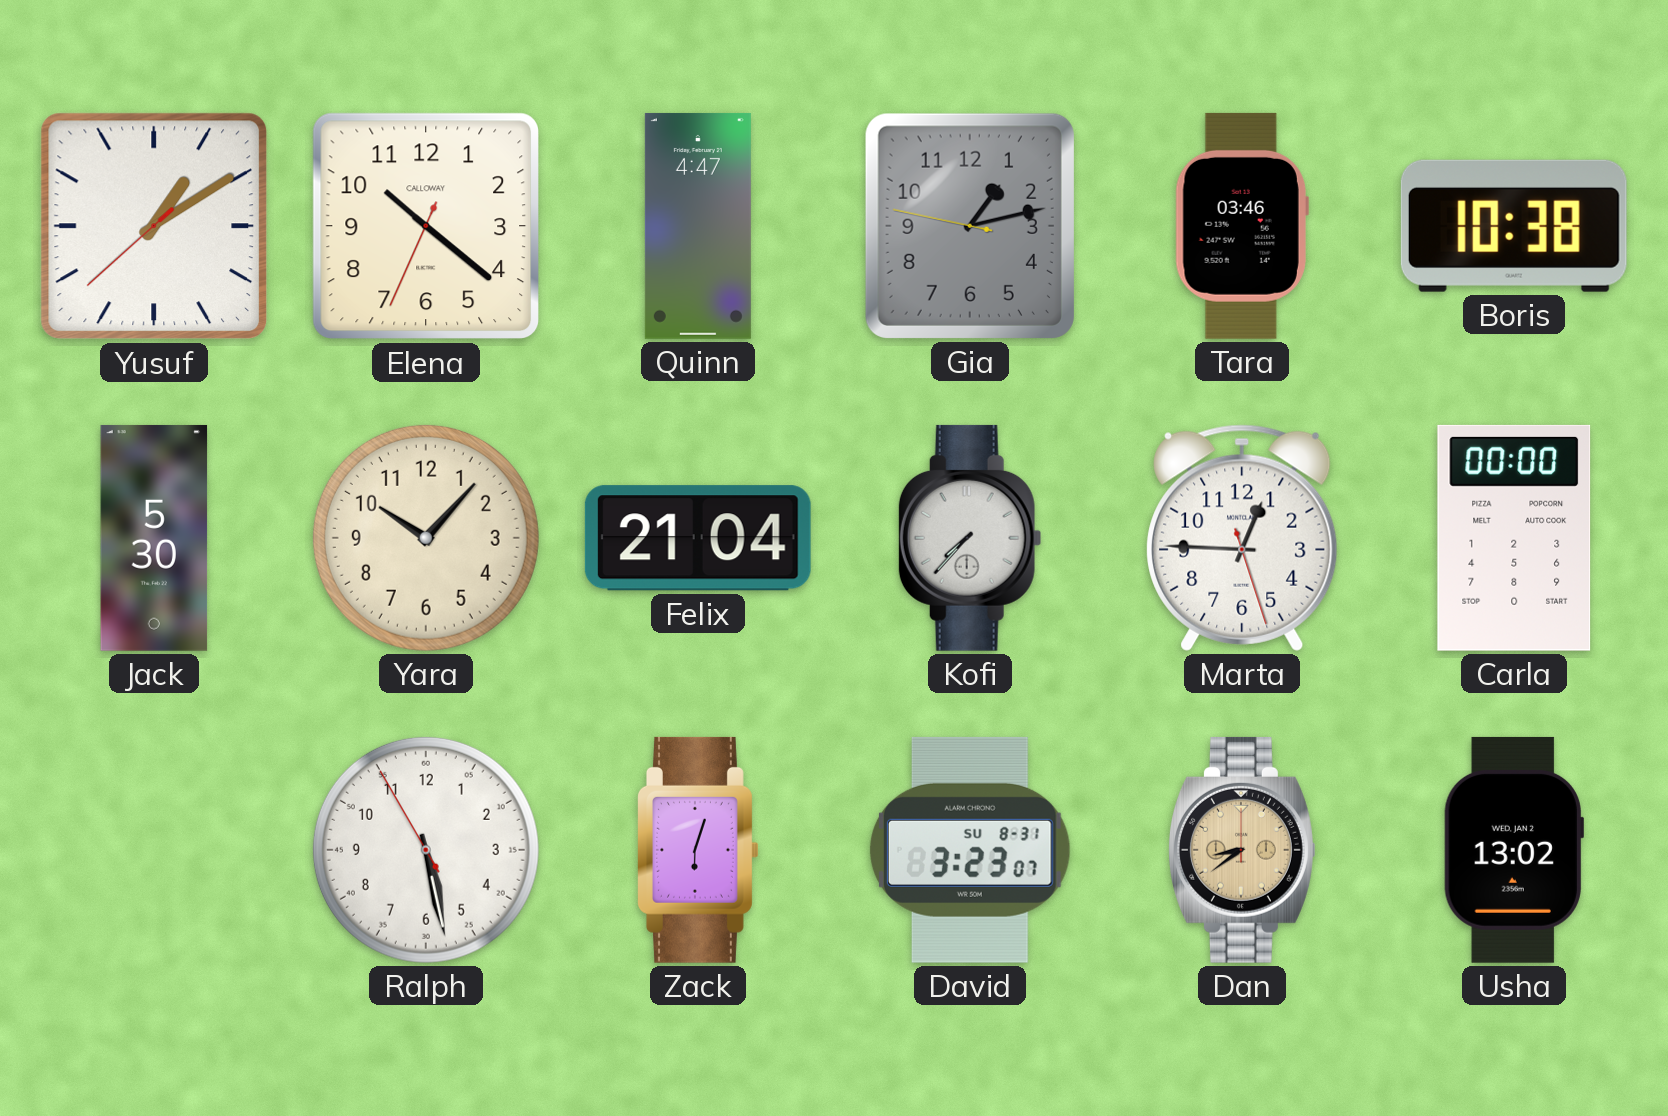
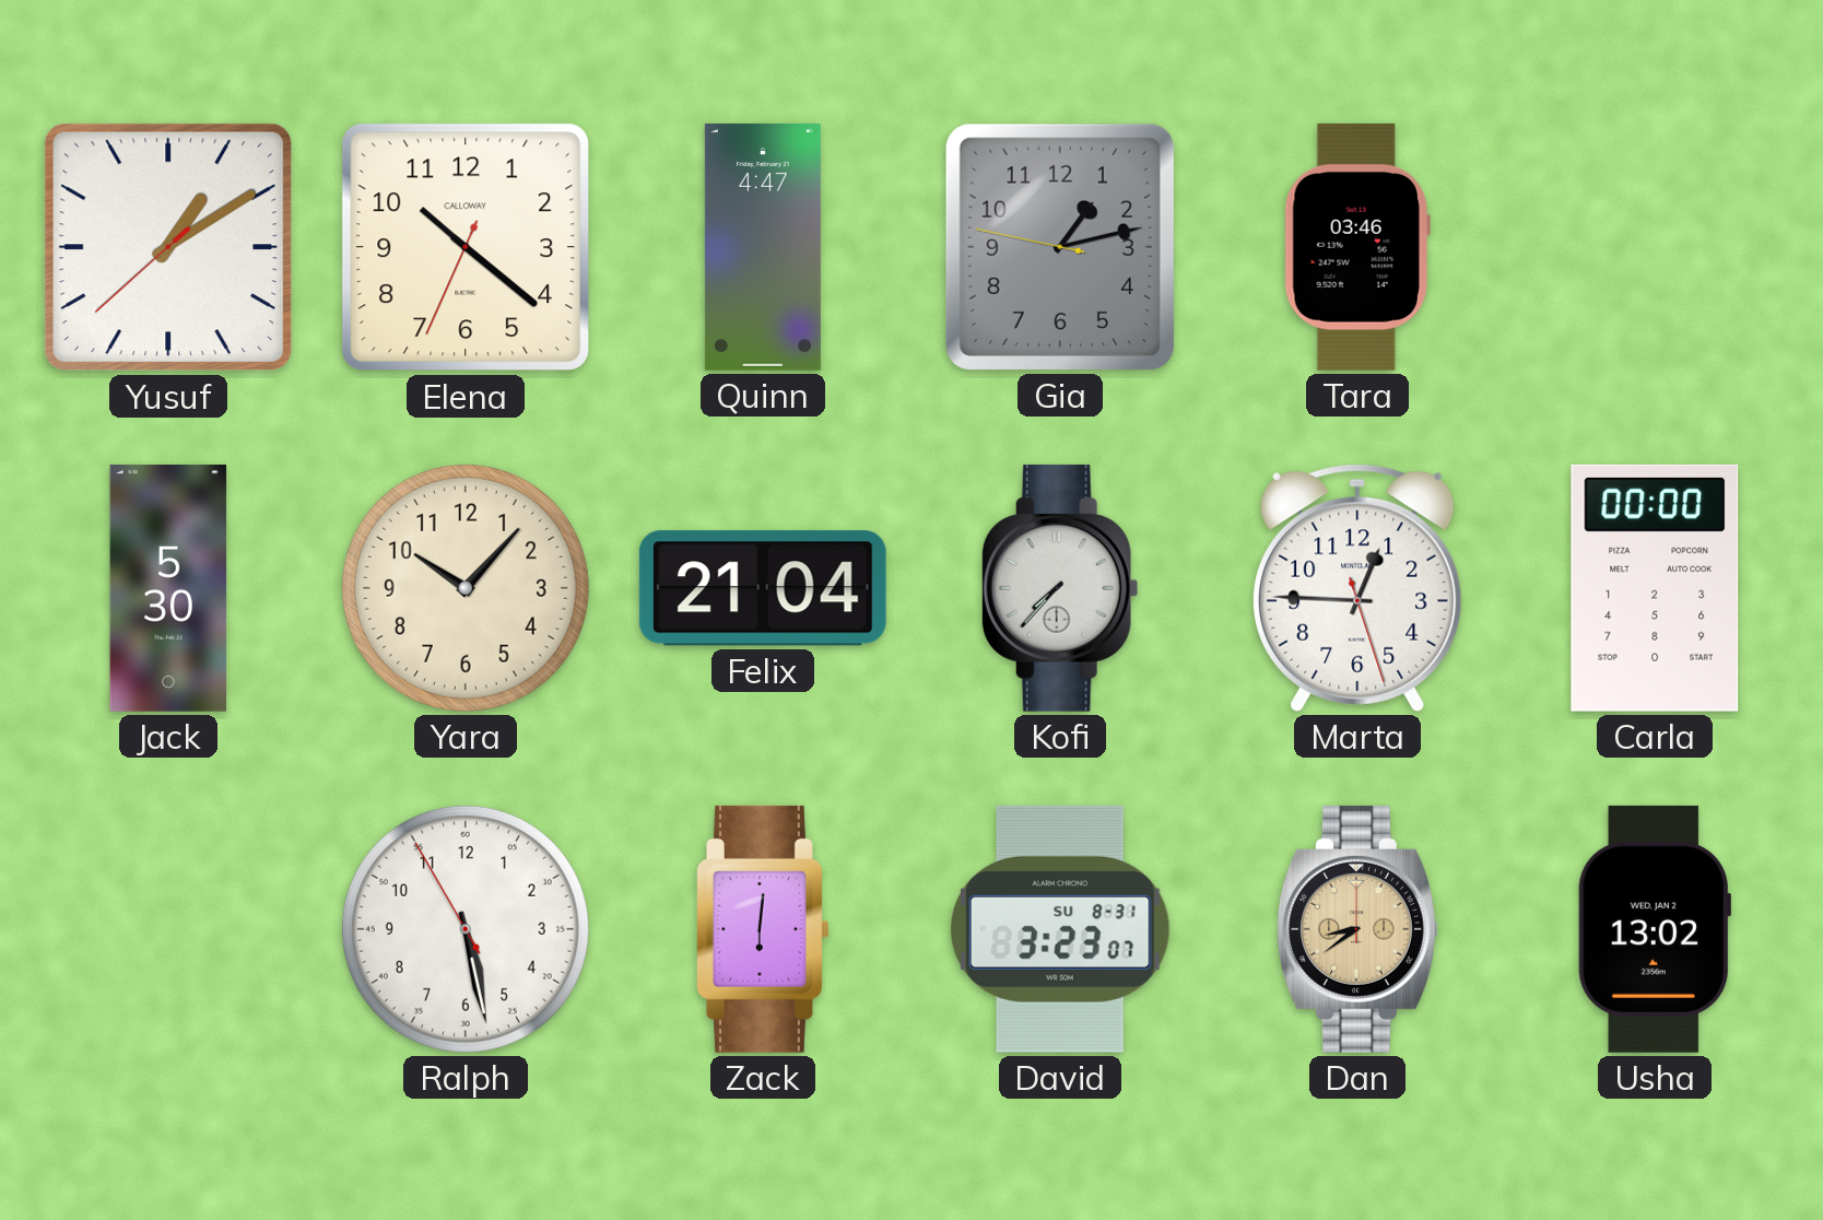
Boris: 10:38 -> none (1514, 226)
Zack: 6:03 -> 6:01 (763, 929)
